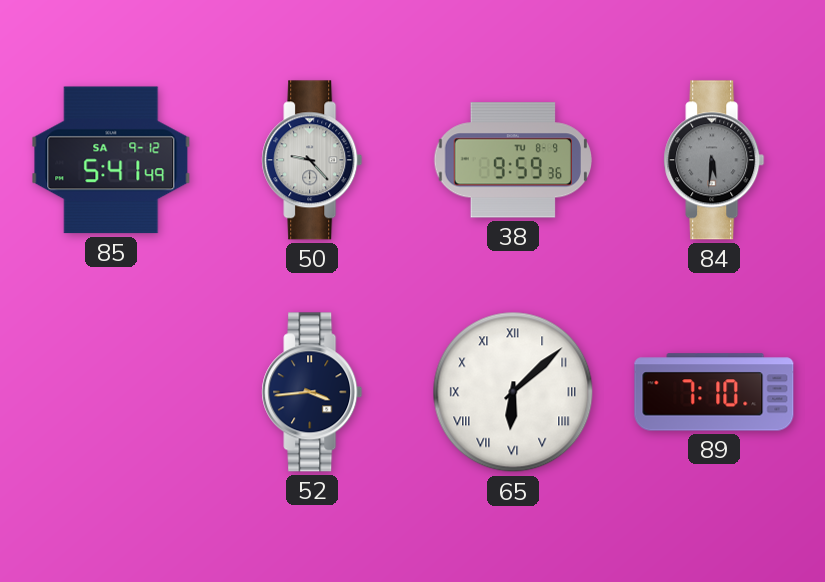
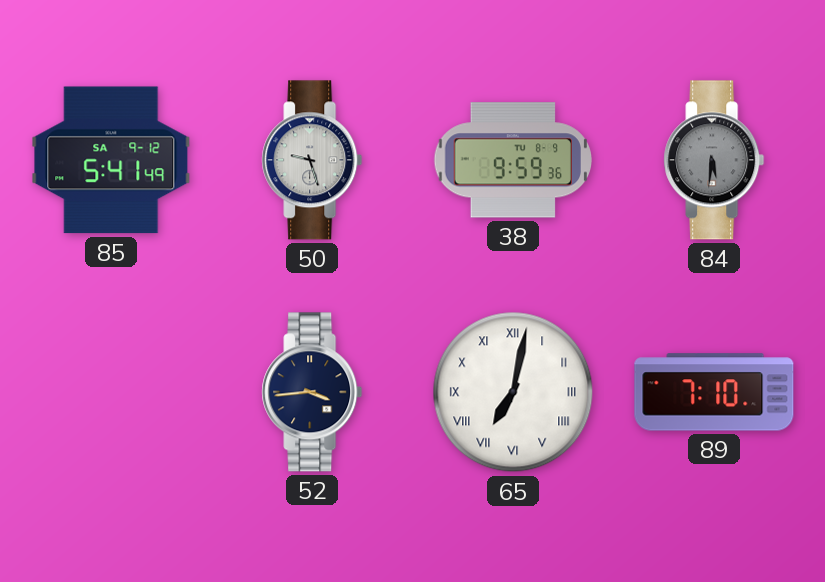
50: 9:23 -> 9:27 (312, 160)
65: 6:08 -> 7:02 (513, 392)
